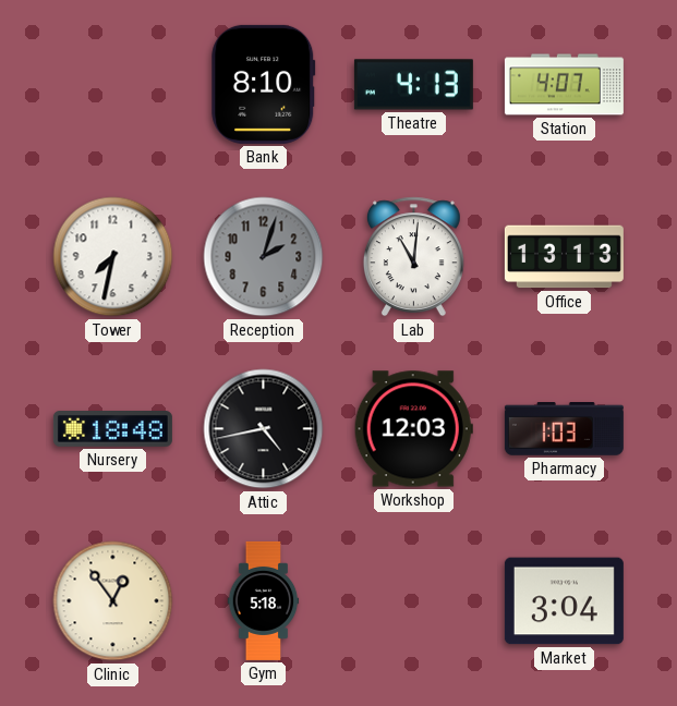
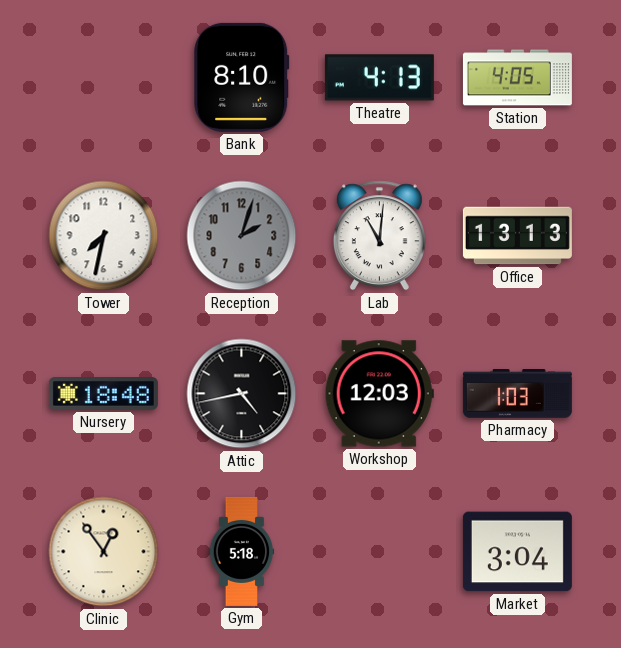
Station: 4:07 -> 4:05 (517, 78)
